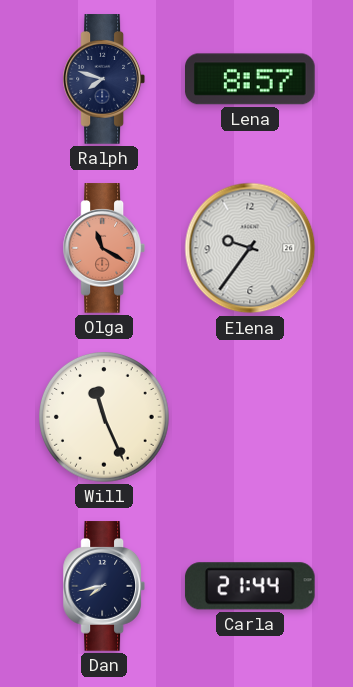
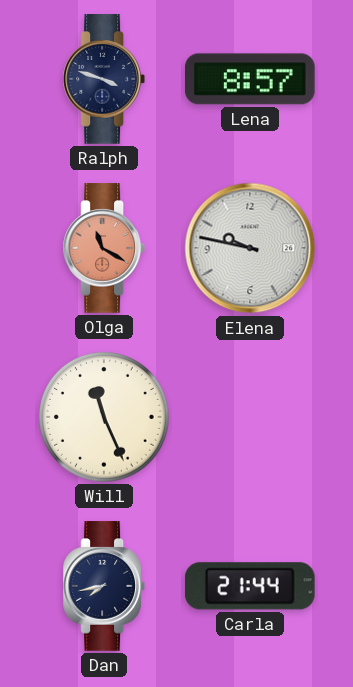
Ralph: 7:48 -> 3:48 (103, 79)
Elena: 9:36 -> 9:47 (250, 248)
